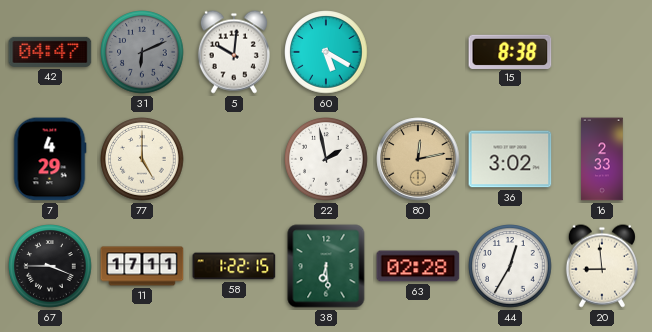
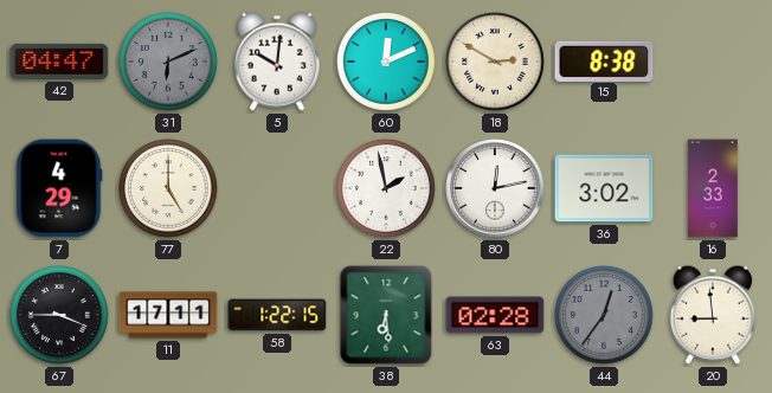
60: 5:20 -> 12:11 (386, 62)
18: none -> 2:50 (495, 62)
80 dial: champagne -> white (495, 188)
44: 12:35 -> 12:36 (604, 315)
44 dial: white -> grey (604, 315)
